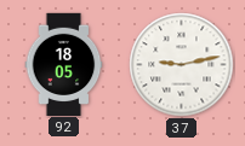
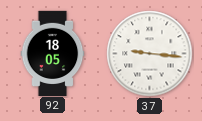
37: 9:13 -> 9:16 (150, 54)
